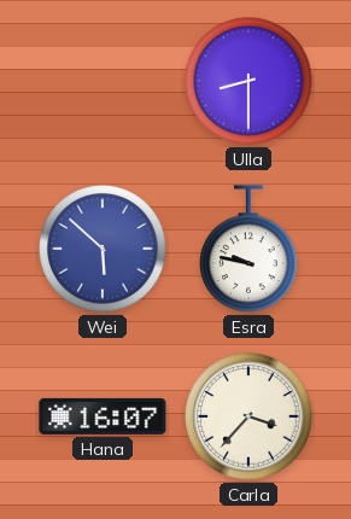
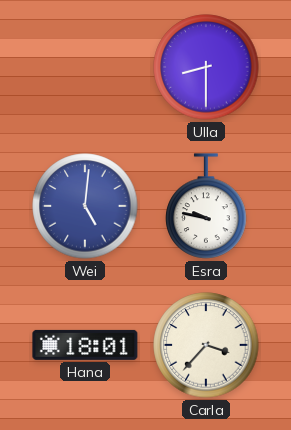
Wei: 5:52 -> 5:01 (85, 206)
Hana: 16:07 -> 18:01 (85, 345)
